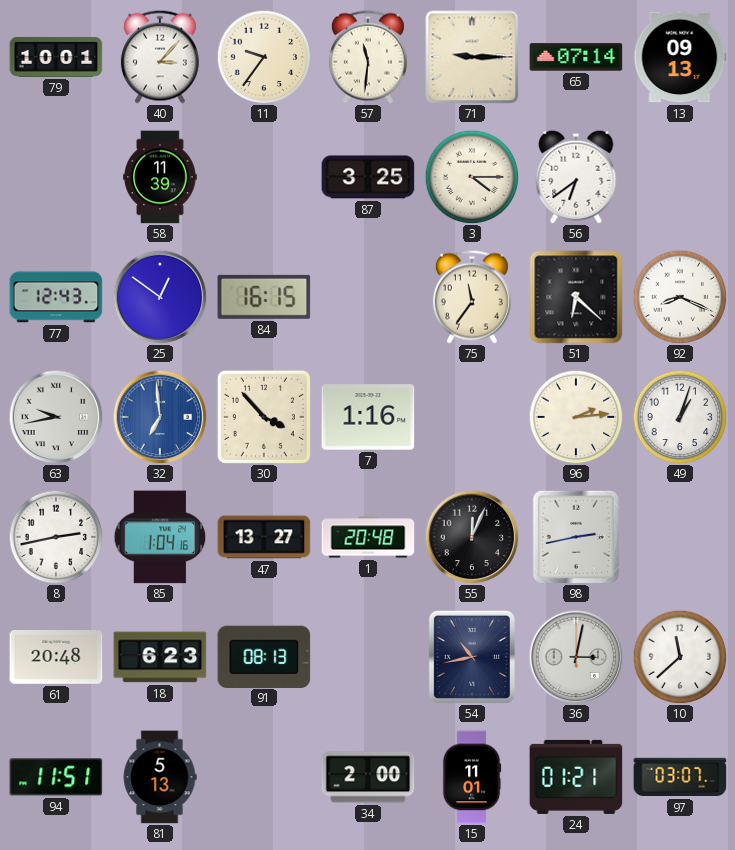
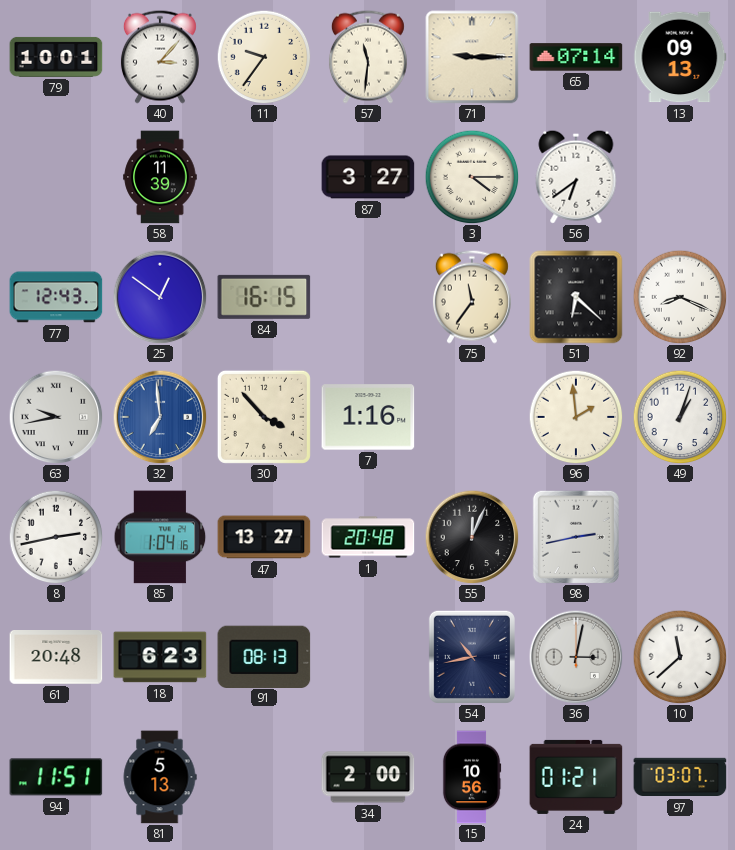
87: 3:25 -> 3:27 (368, 177)
96: 2:14 -> 1:59 (576, 417)
15: 11:01 -> 10:56 (472, 777)
